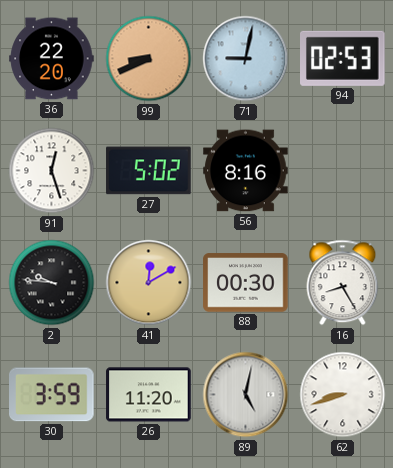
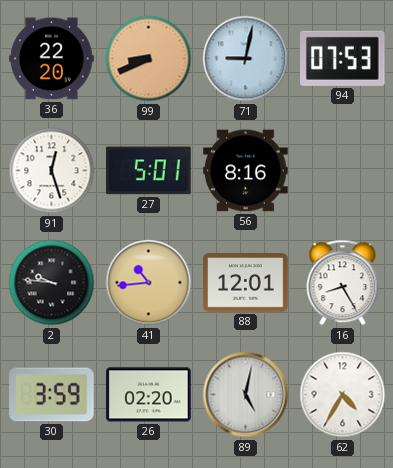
94: 02:53 -> 07:53 (343, 58)
27: 5:02 -> 5:01 (149, 171)
41: 12:10 -> 10:44 (149, 283)
88: 00:30 -> 12:01 (246, 283)
26: 11:20 -> 02:20 (149, 395)
62: 8:42 -> 4:35 (343, 395)
